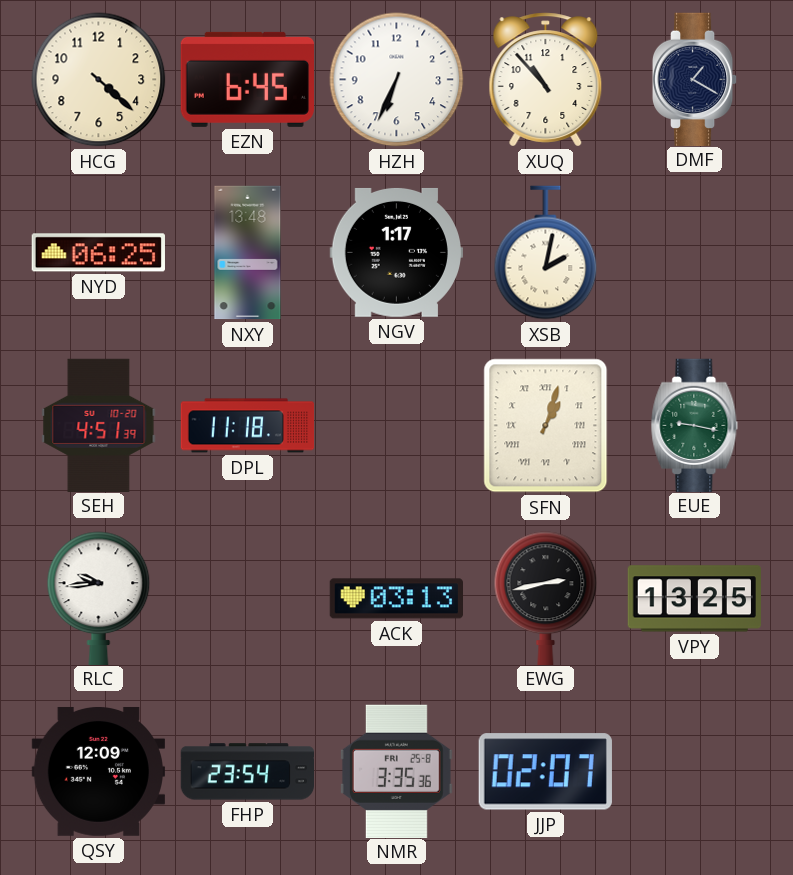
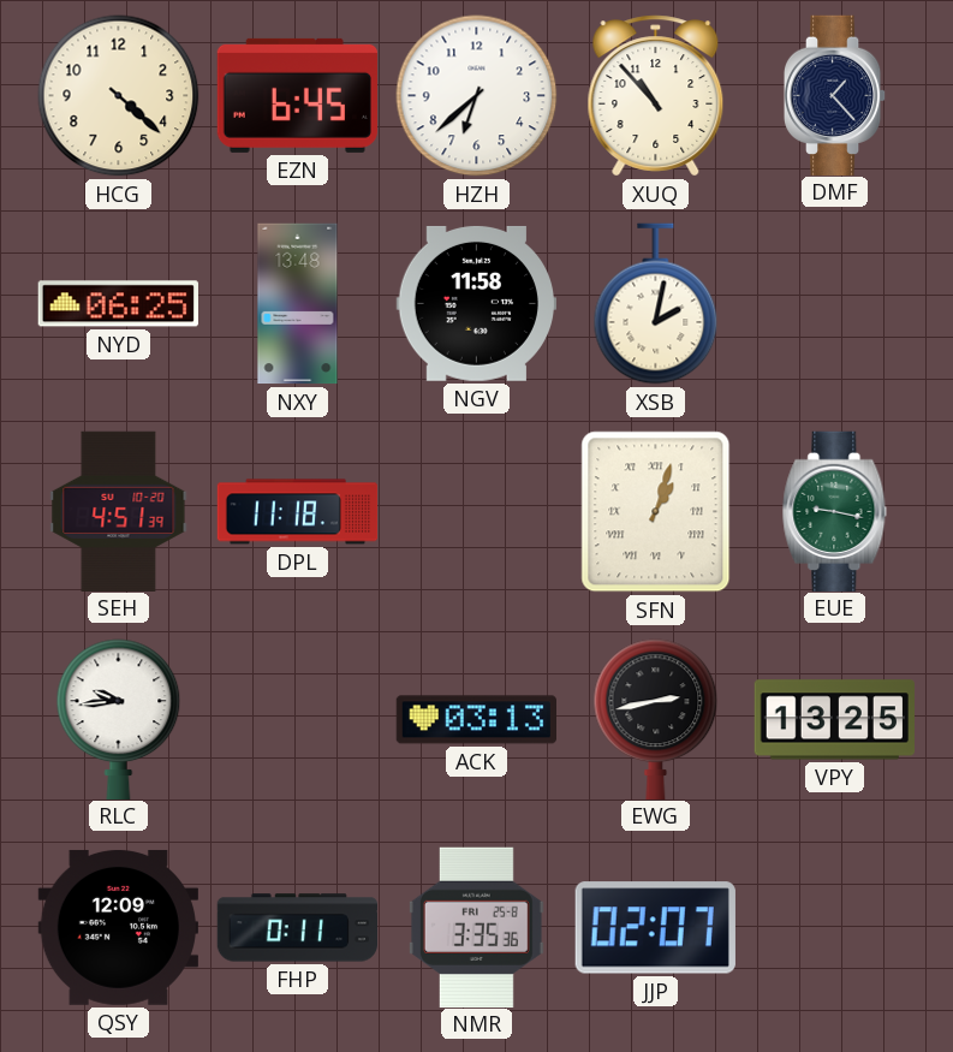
HZH: 6:34 -> 6:38 (477, 96)
DMF: 1:20 -> 1:23 (835, 95)
NGV: 1:17 -> 11:58 (476, 303)
FHP: 23:54 -> 0:11 (297, 928)
